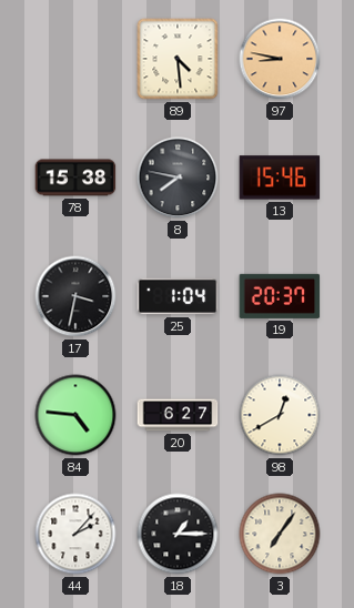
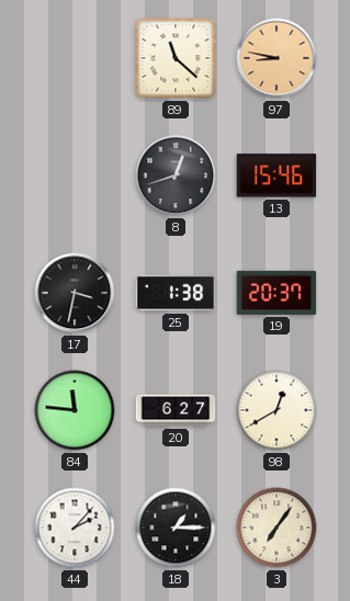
89: 4:29 -> 11:22 (176, 58)
78: 15:38 -> none (75, 178)
8: 7:47 -> 12:42 (176, 175)
25: 1:04 -> 1:38 (176, 293)
84: 4:46 -> 11:46 (75, 410)
